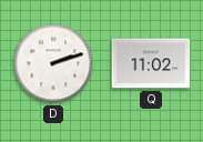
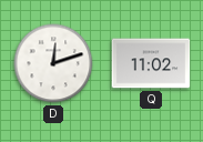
D: 2:12 -> 12:12 (53, 63)
